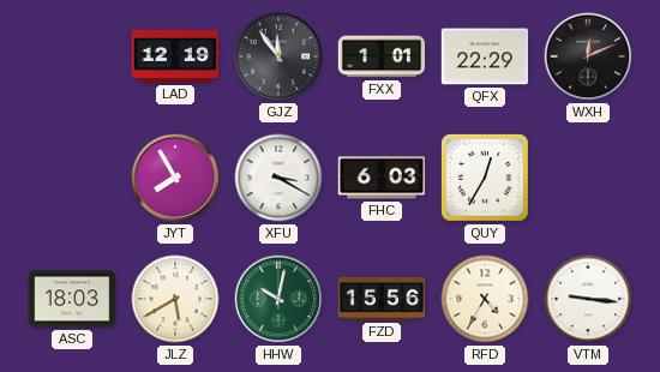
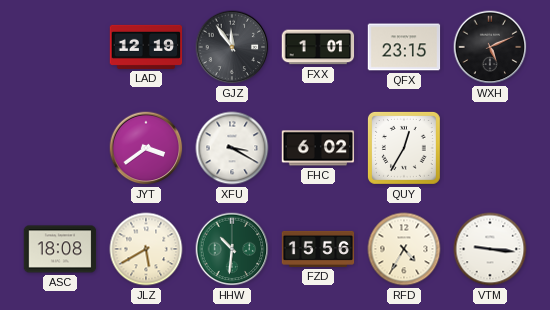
QFX: 22:29 -> 23:15 (404, 47)
WXH: 12:11 -> 5:11 (490, 47)
JYT: 7:55 -> 3:39 (146, 148)
FHC: 6:03 -> 6:02 (318, 148)
ASC: 18:03 -> 18:08 (60, 249)
HHW: 10:02 -> 10:31 (232, 249)
